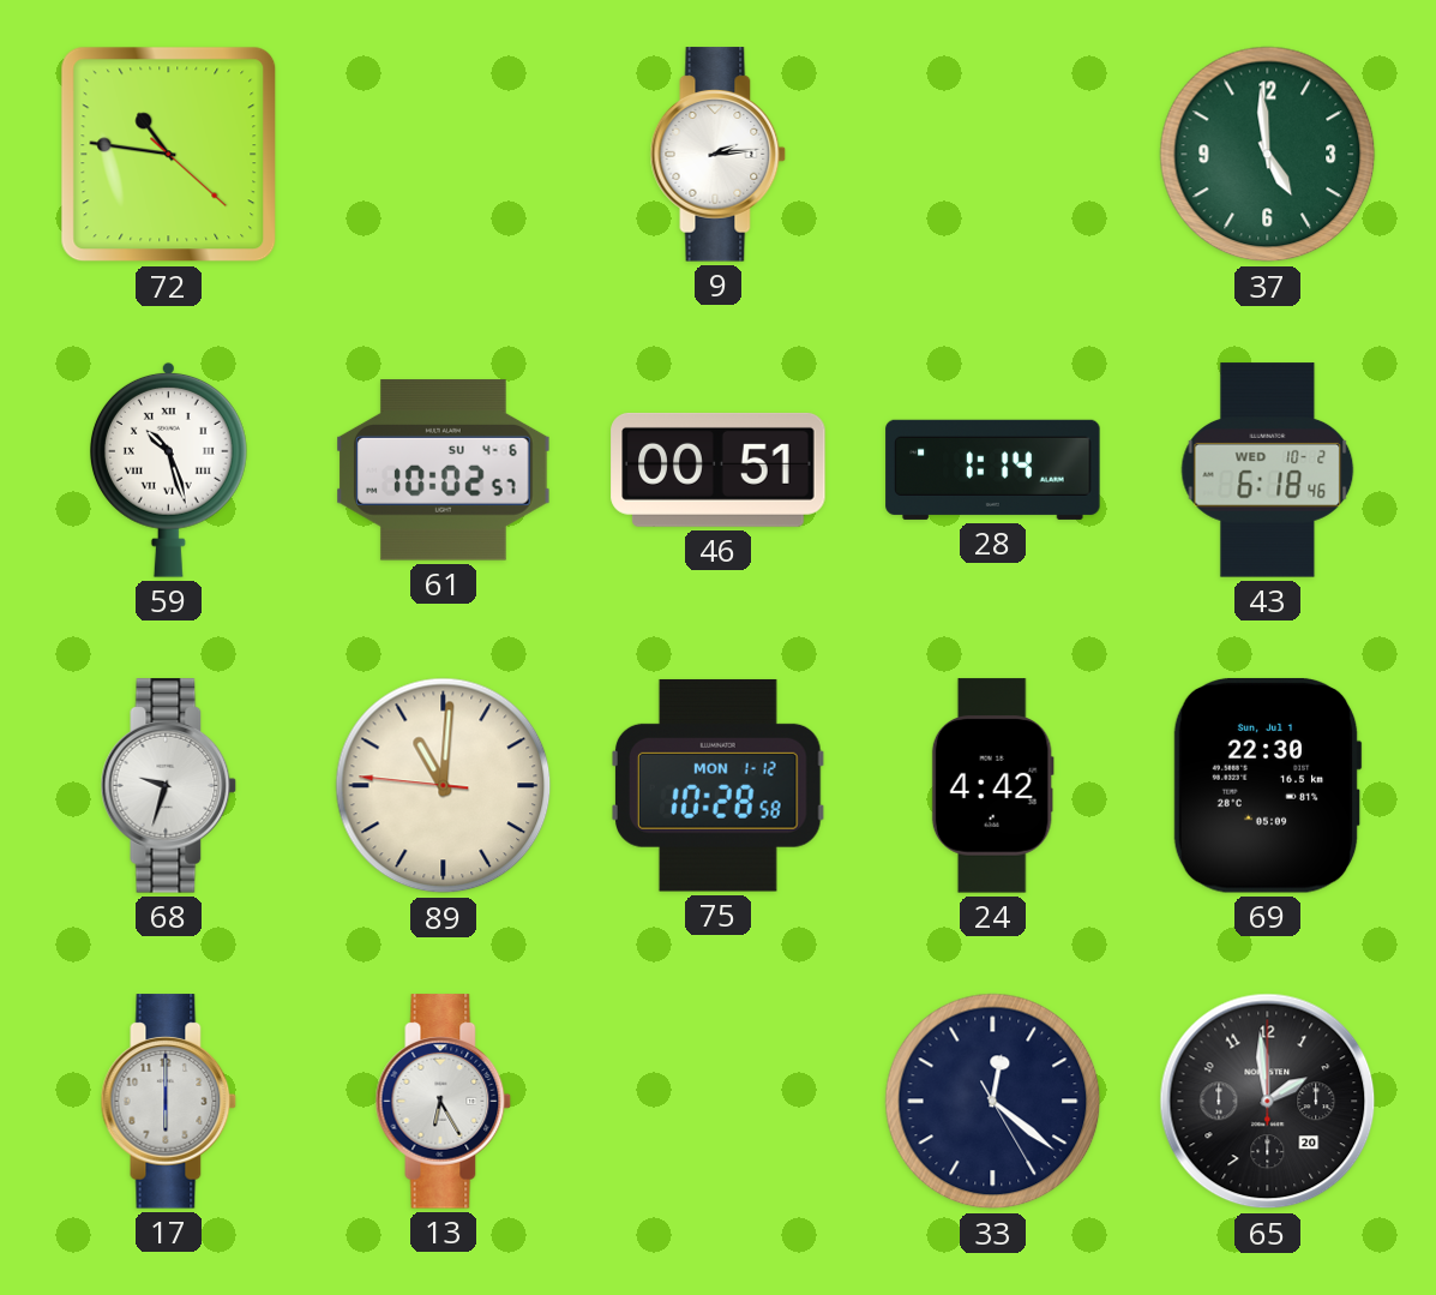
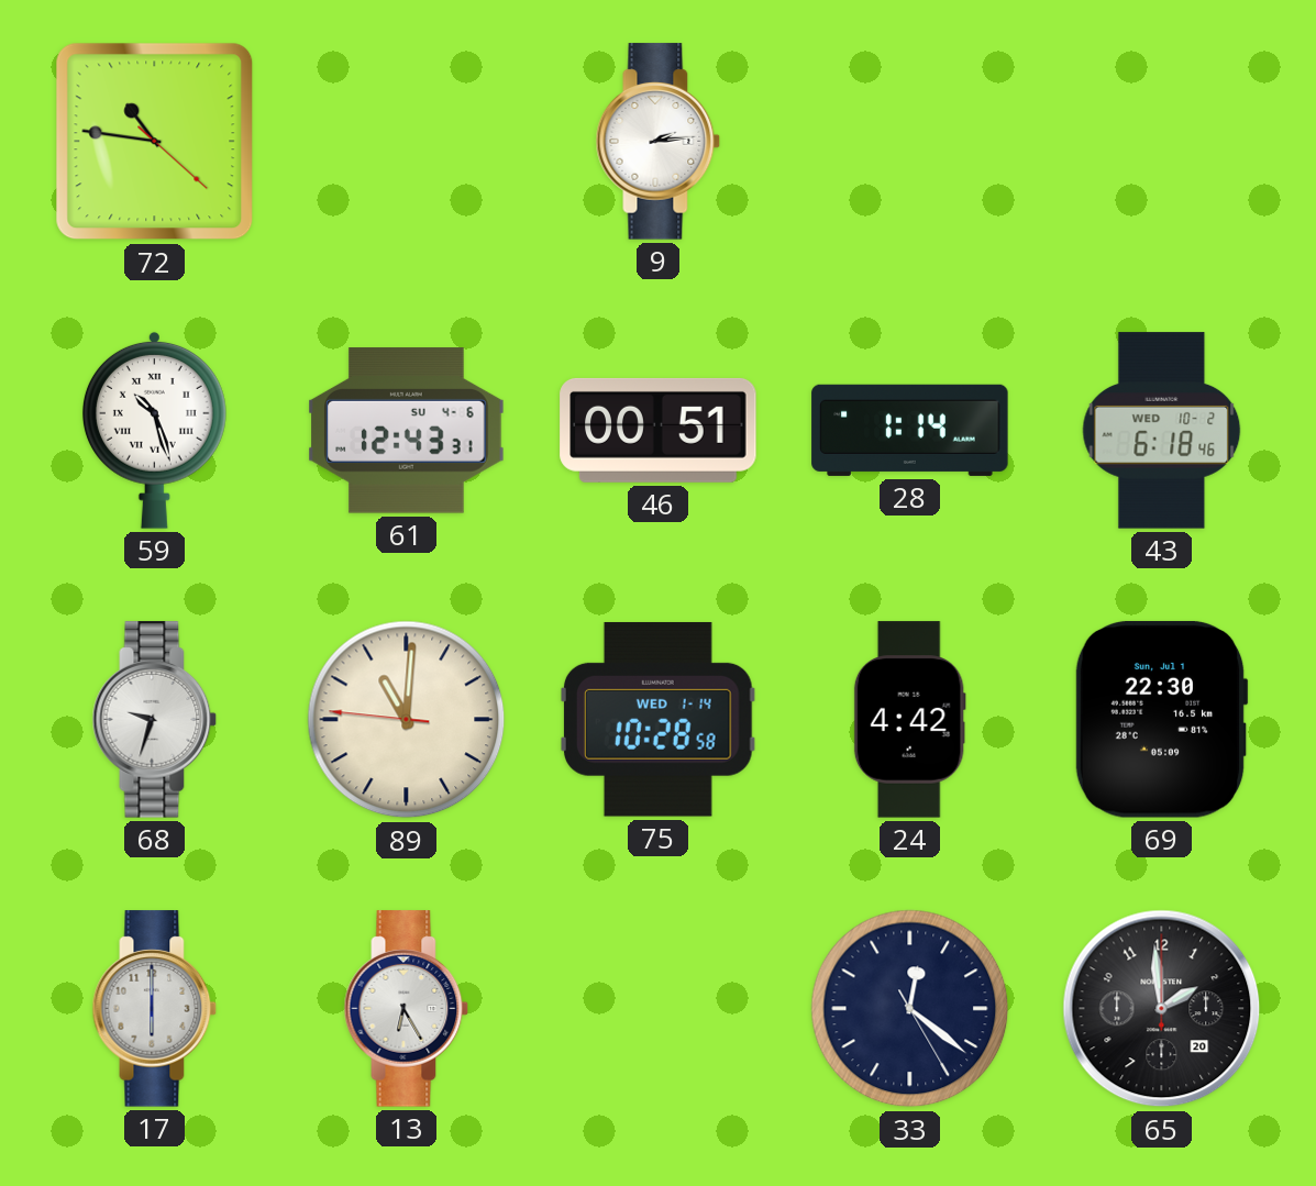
37: 4:59 -> none (1268, 155)
61: 10:02 -> 12:43 (407, 431)
75 date: MON 1-12 -> WED 1-14 (659, 720)
